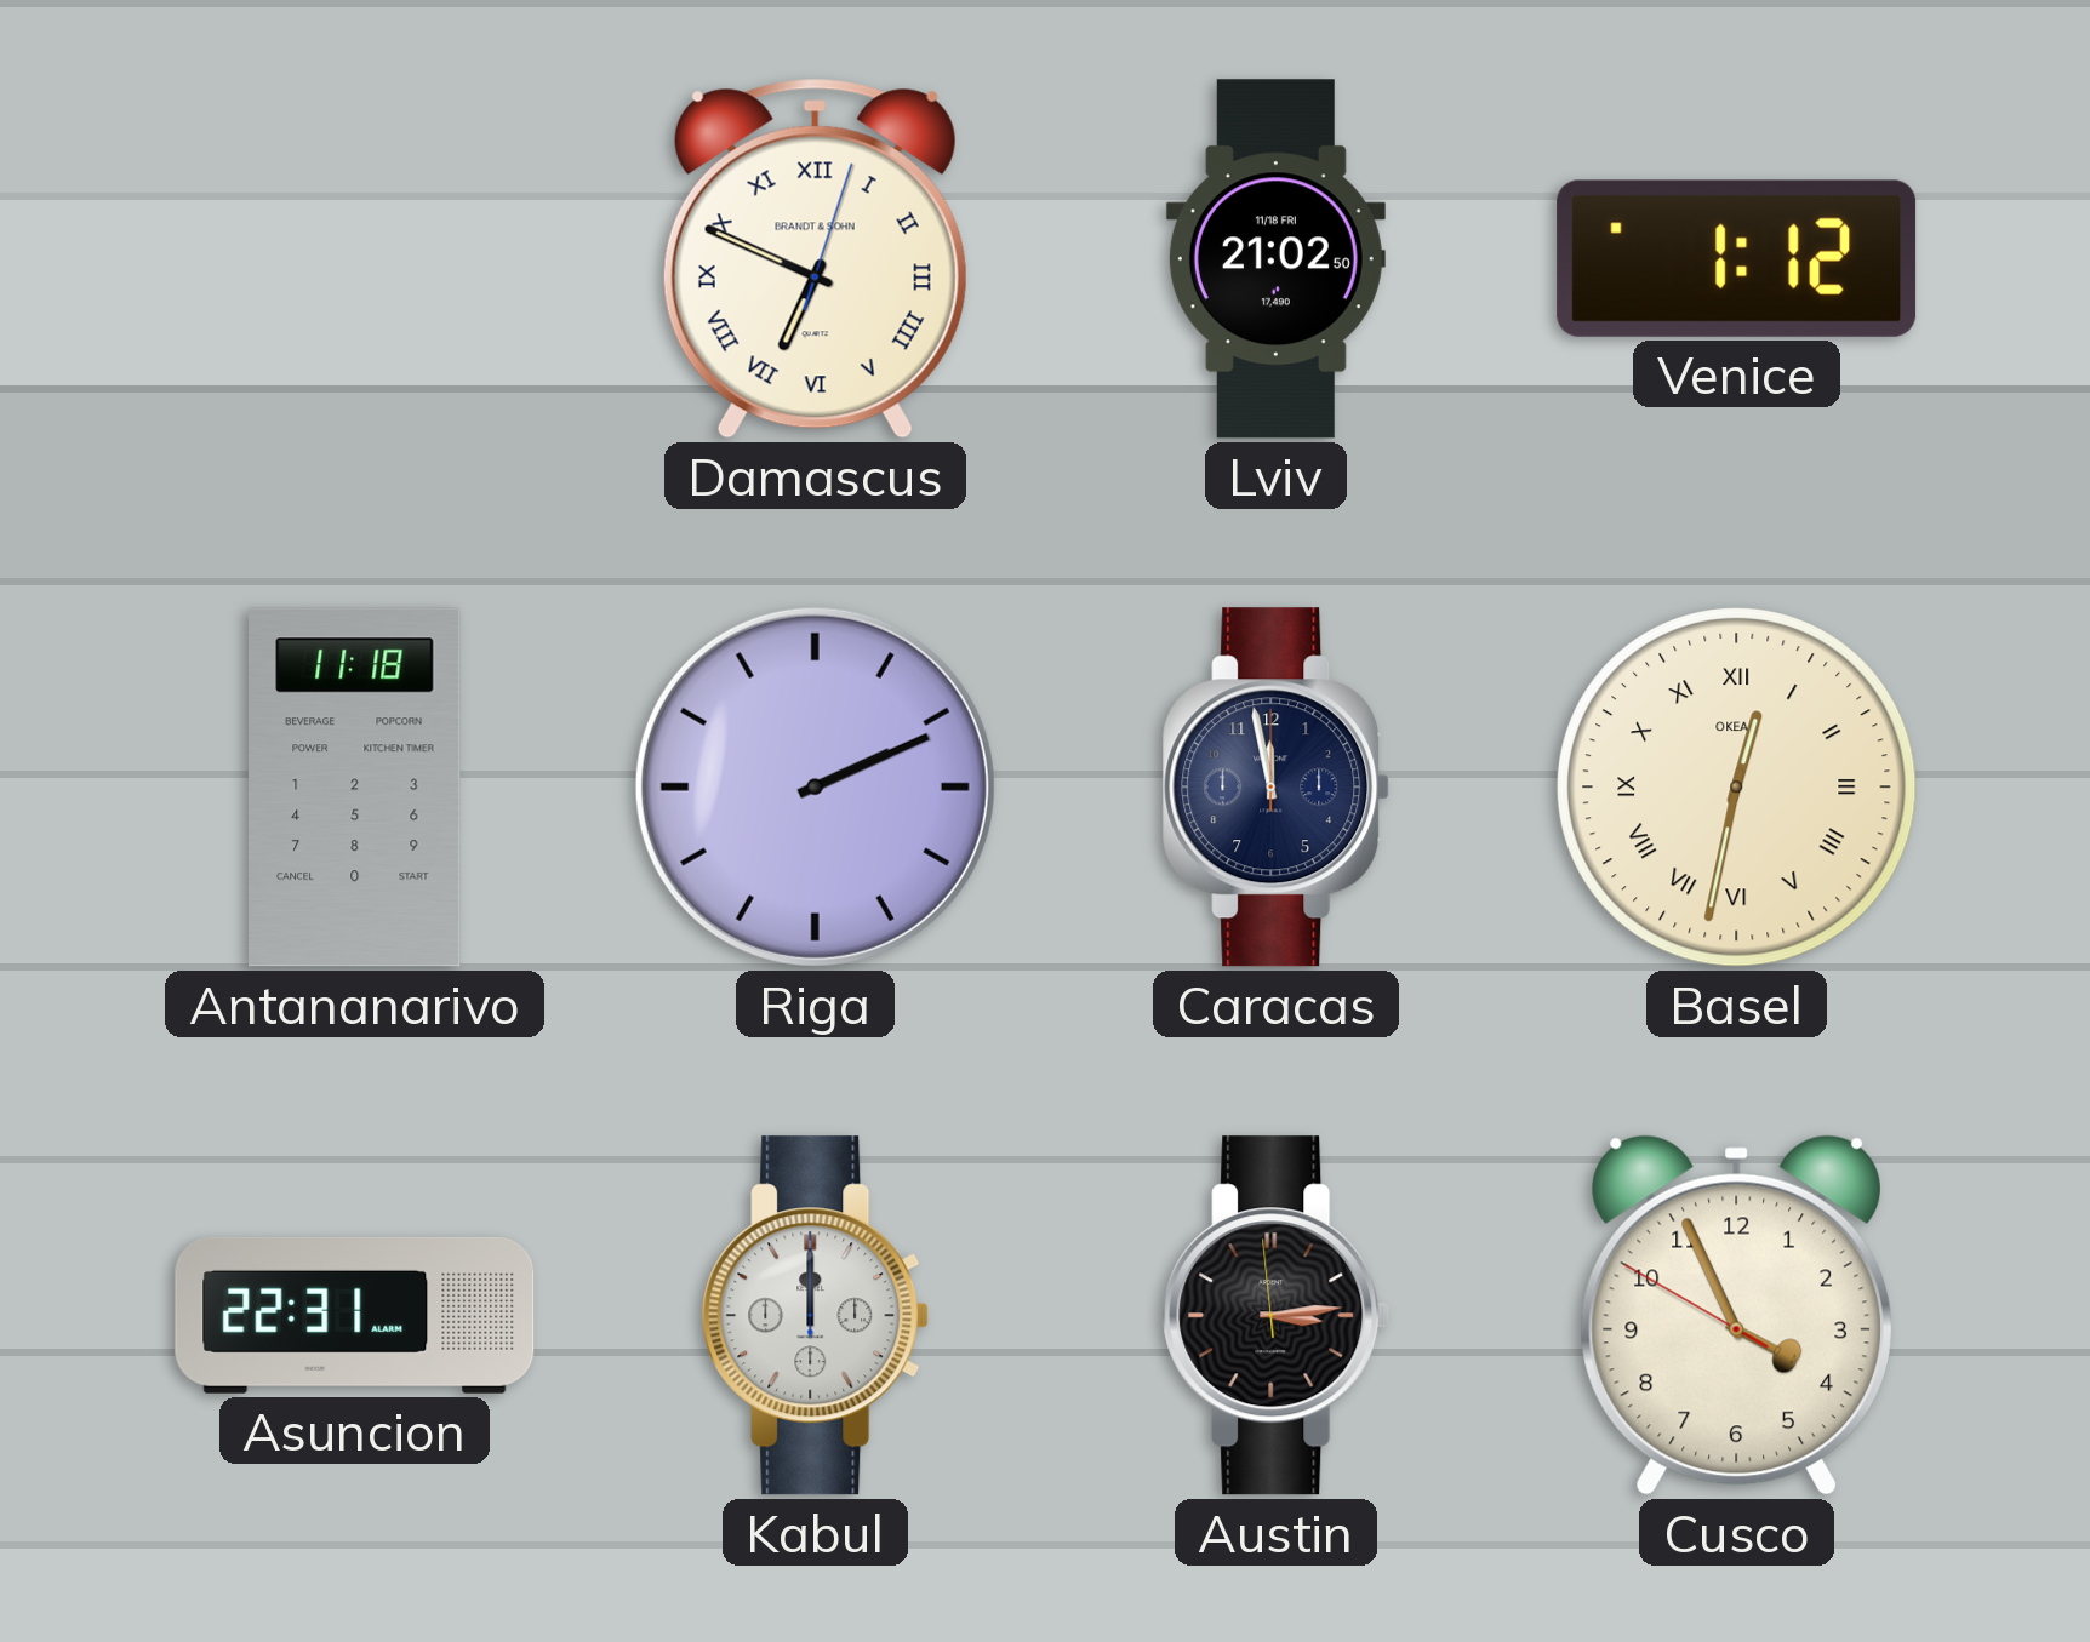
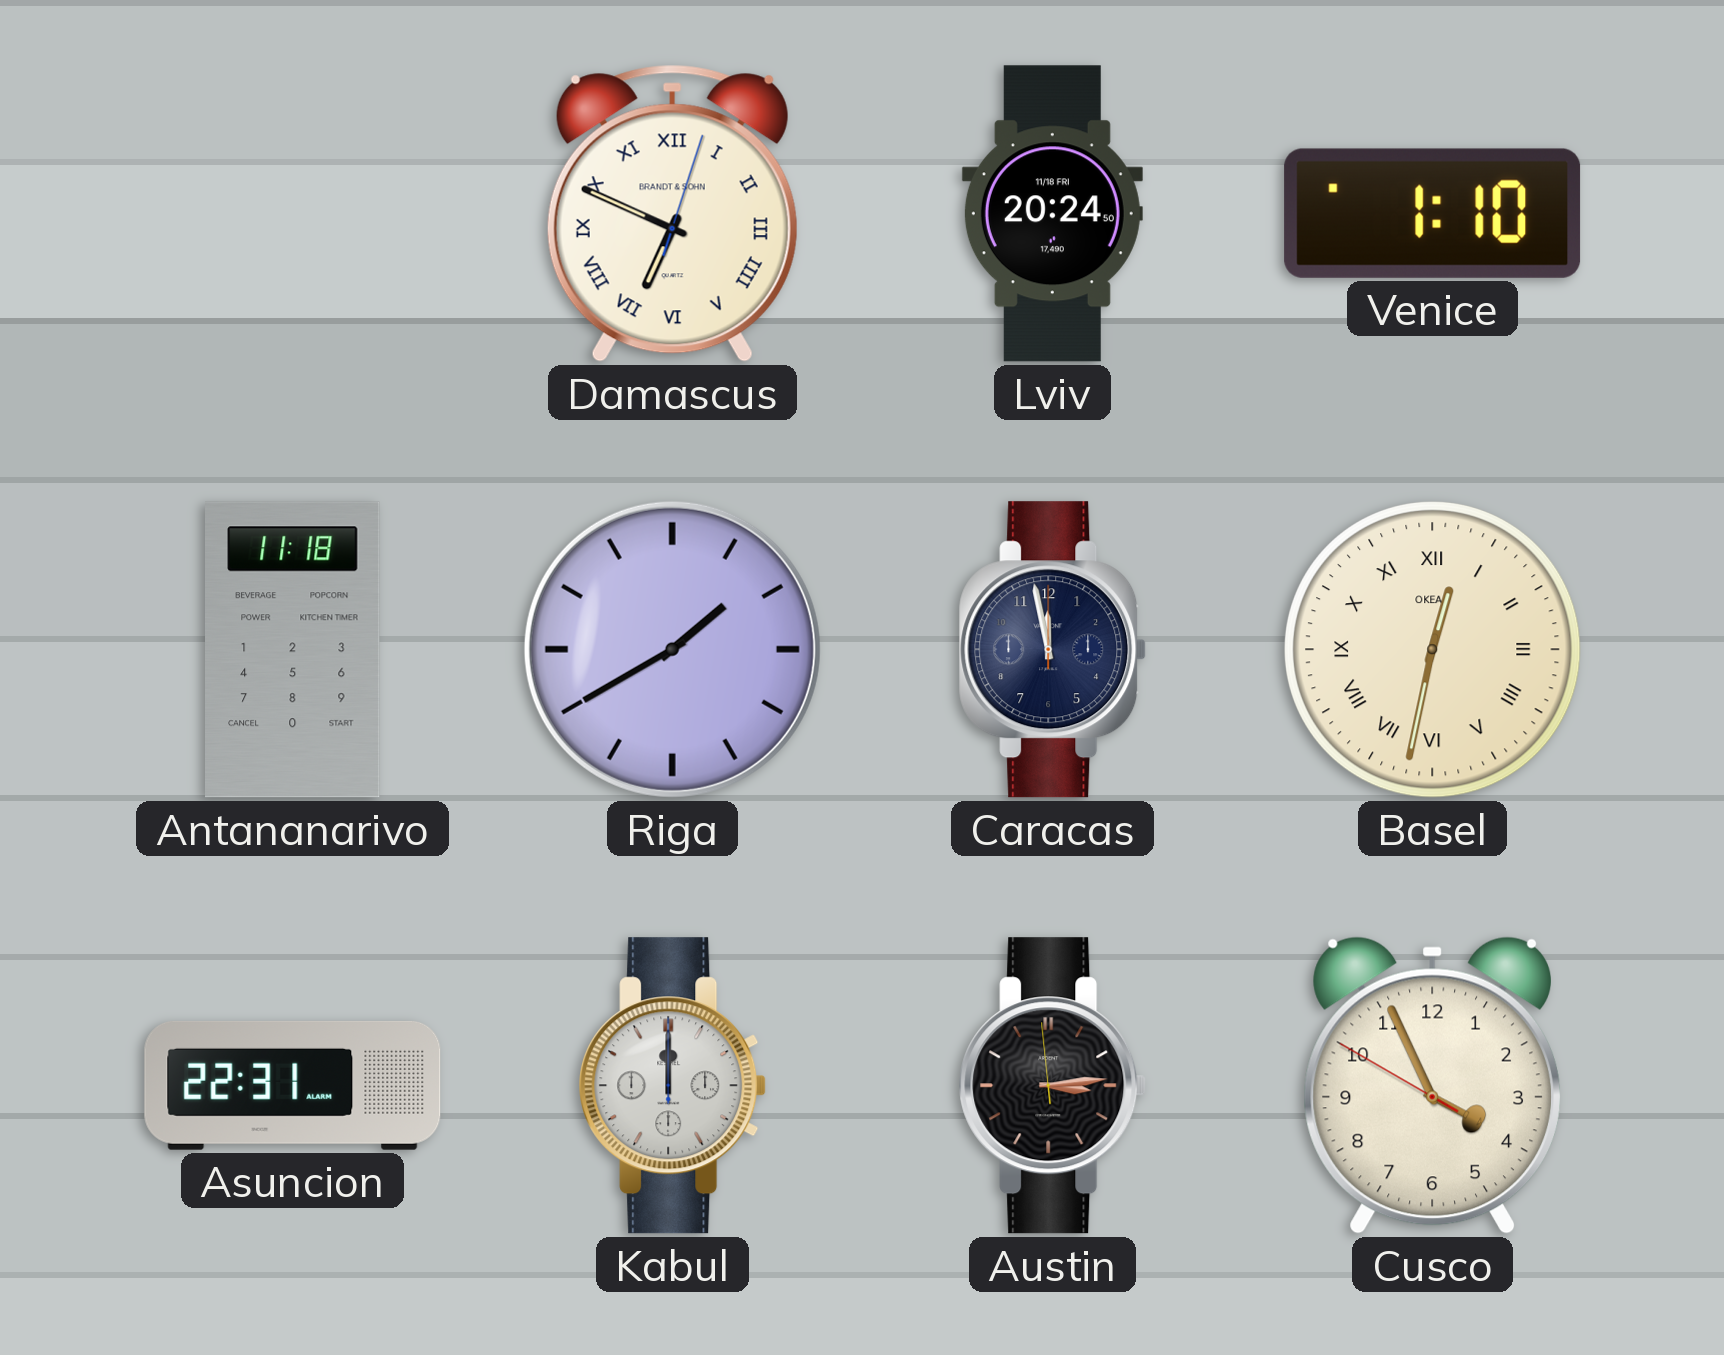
Lviv: 21:02 -> 20:24 (1052, 214)
Venice: 1:12 -> 1:10 (1433, 213)
Riga: 2:11 -> 1:40 (672, 649)
